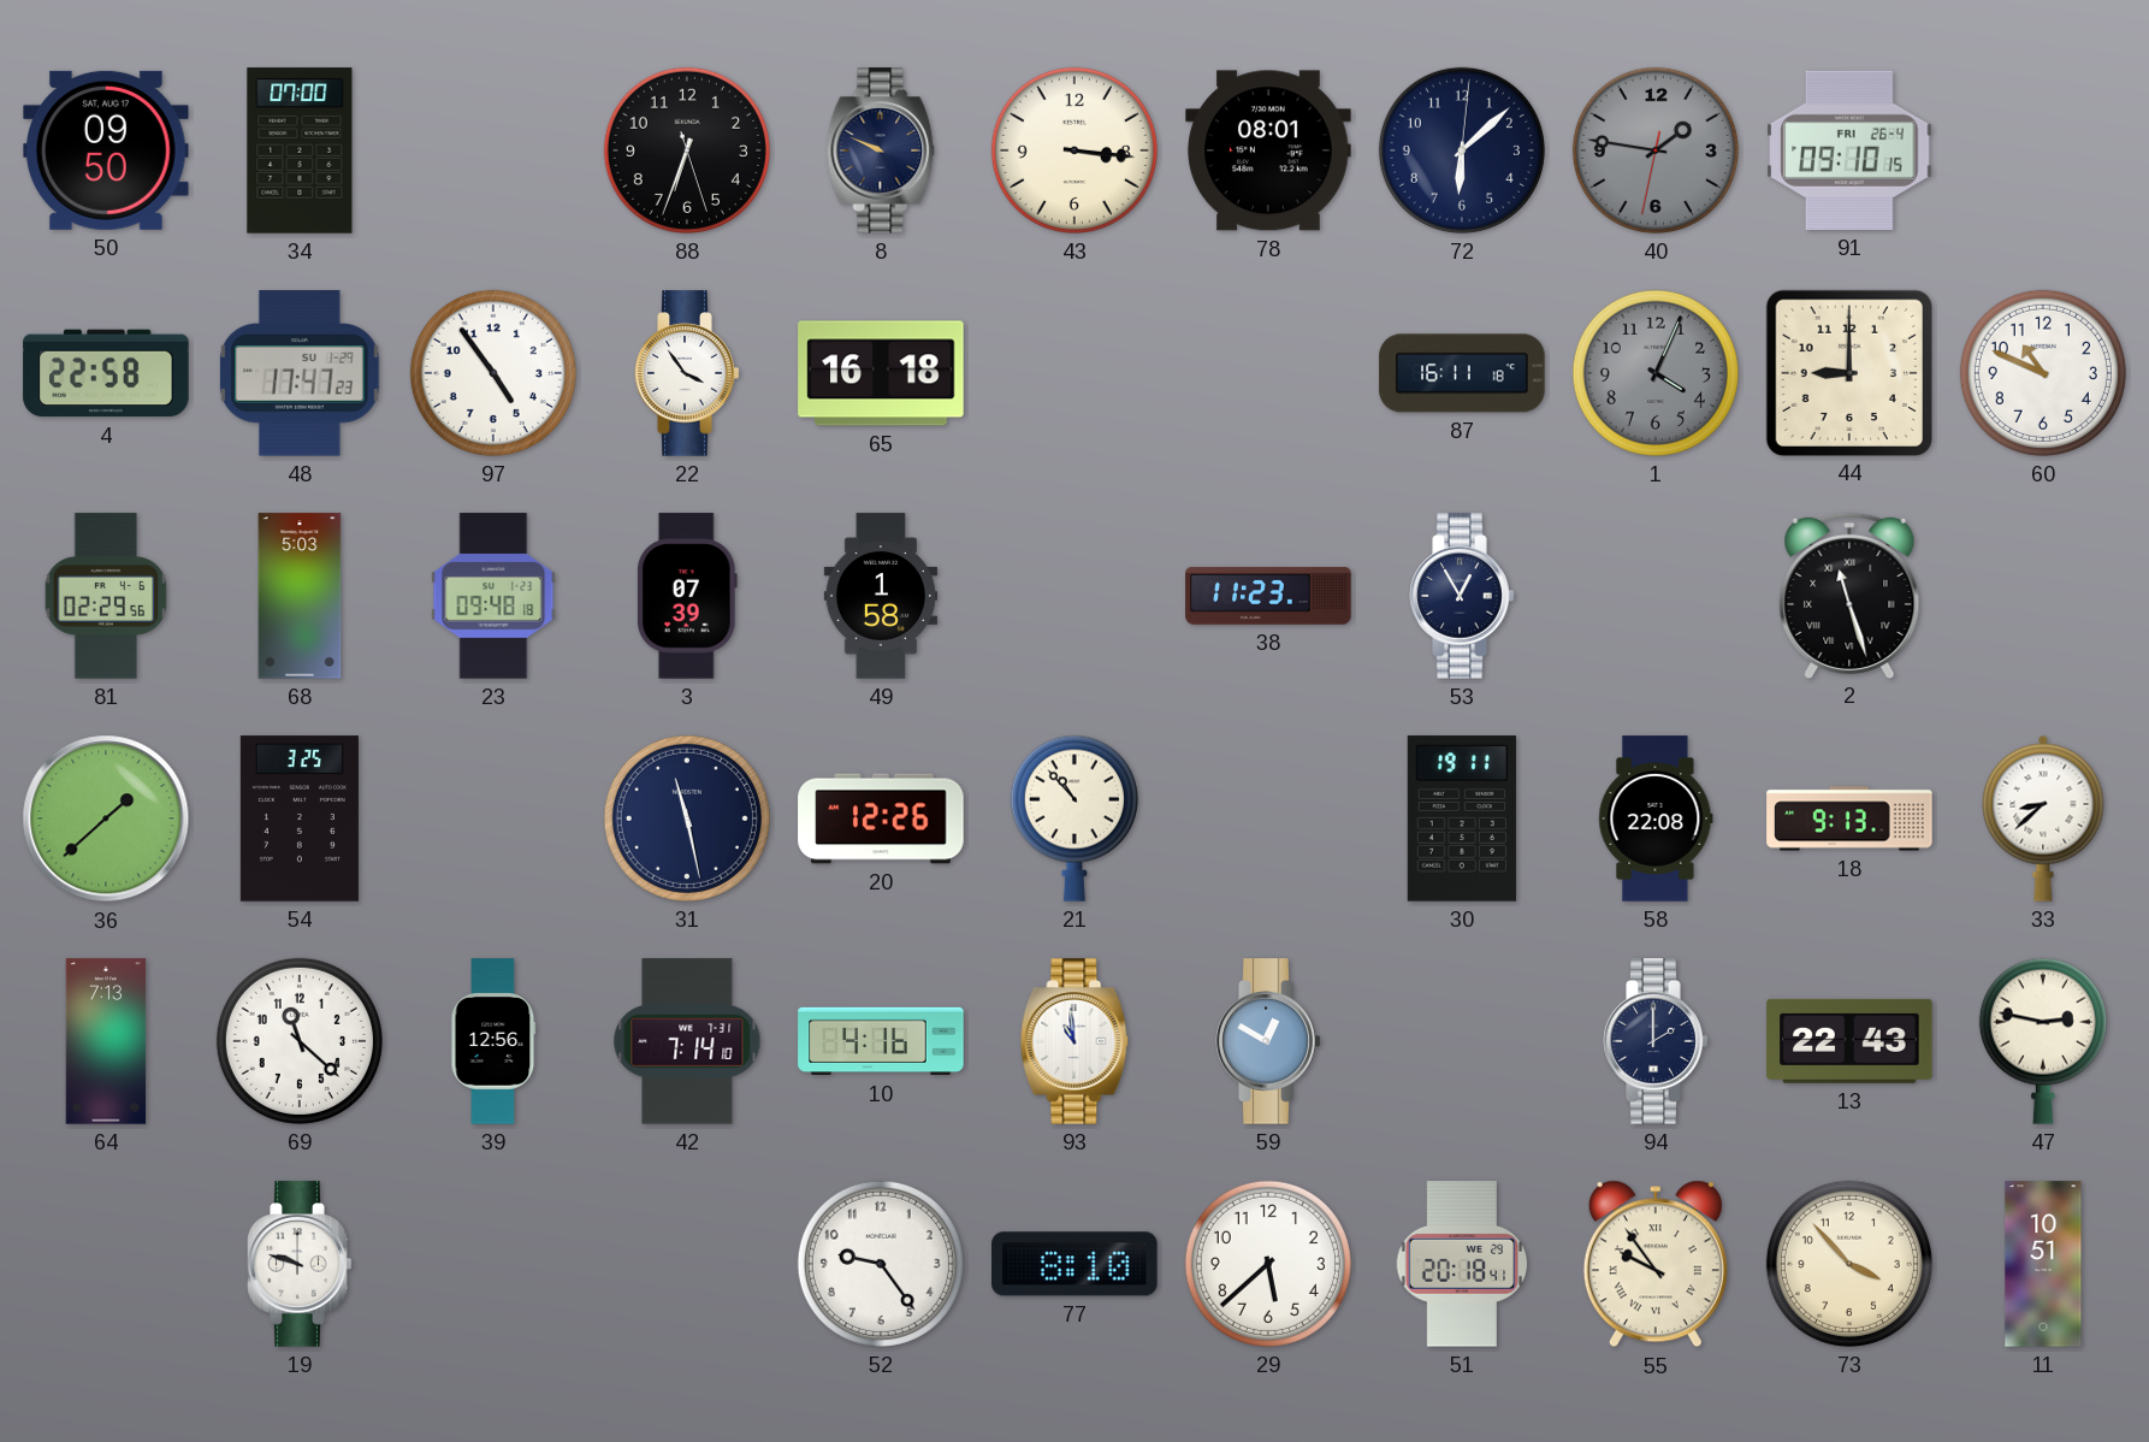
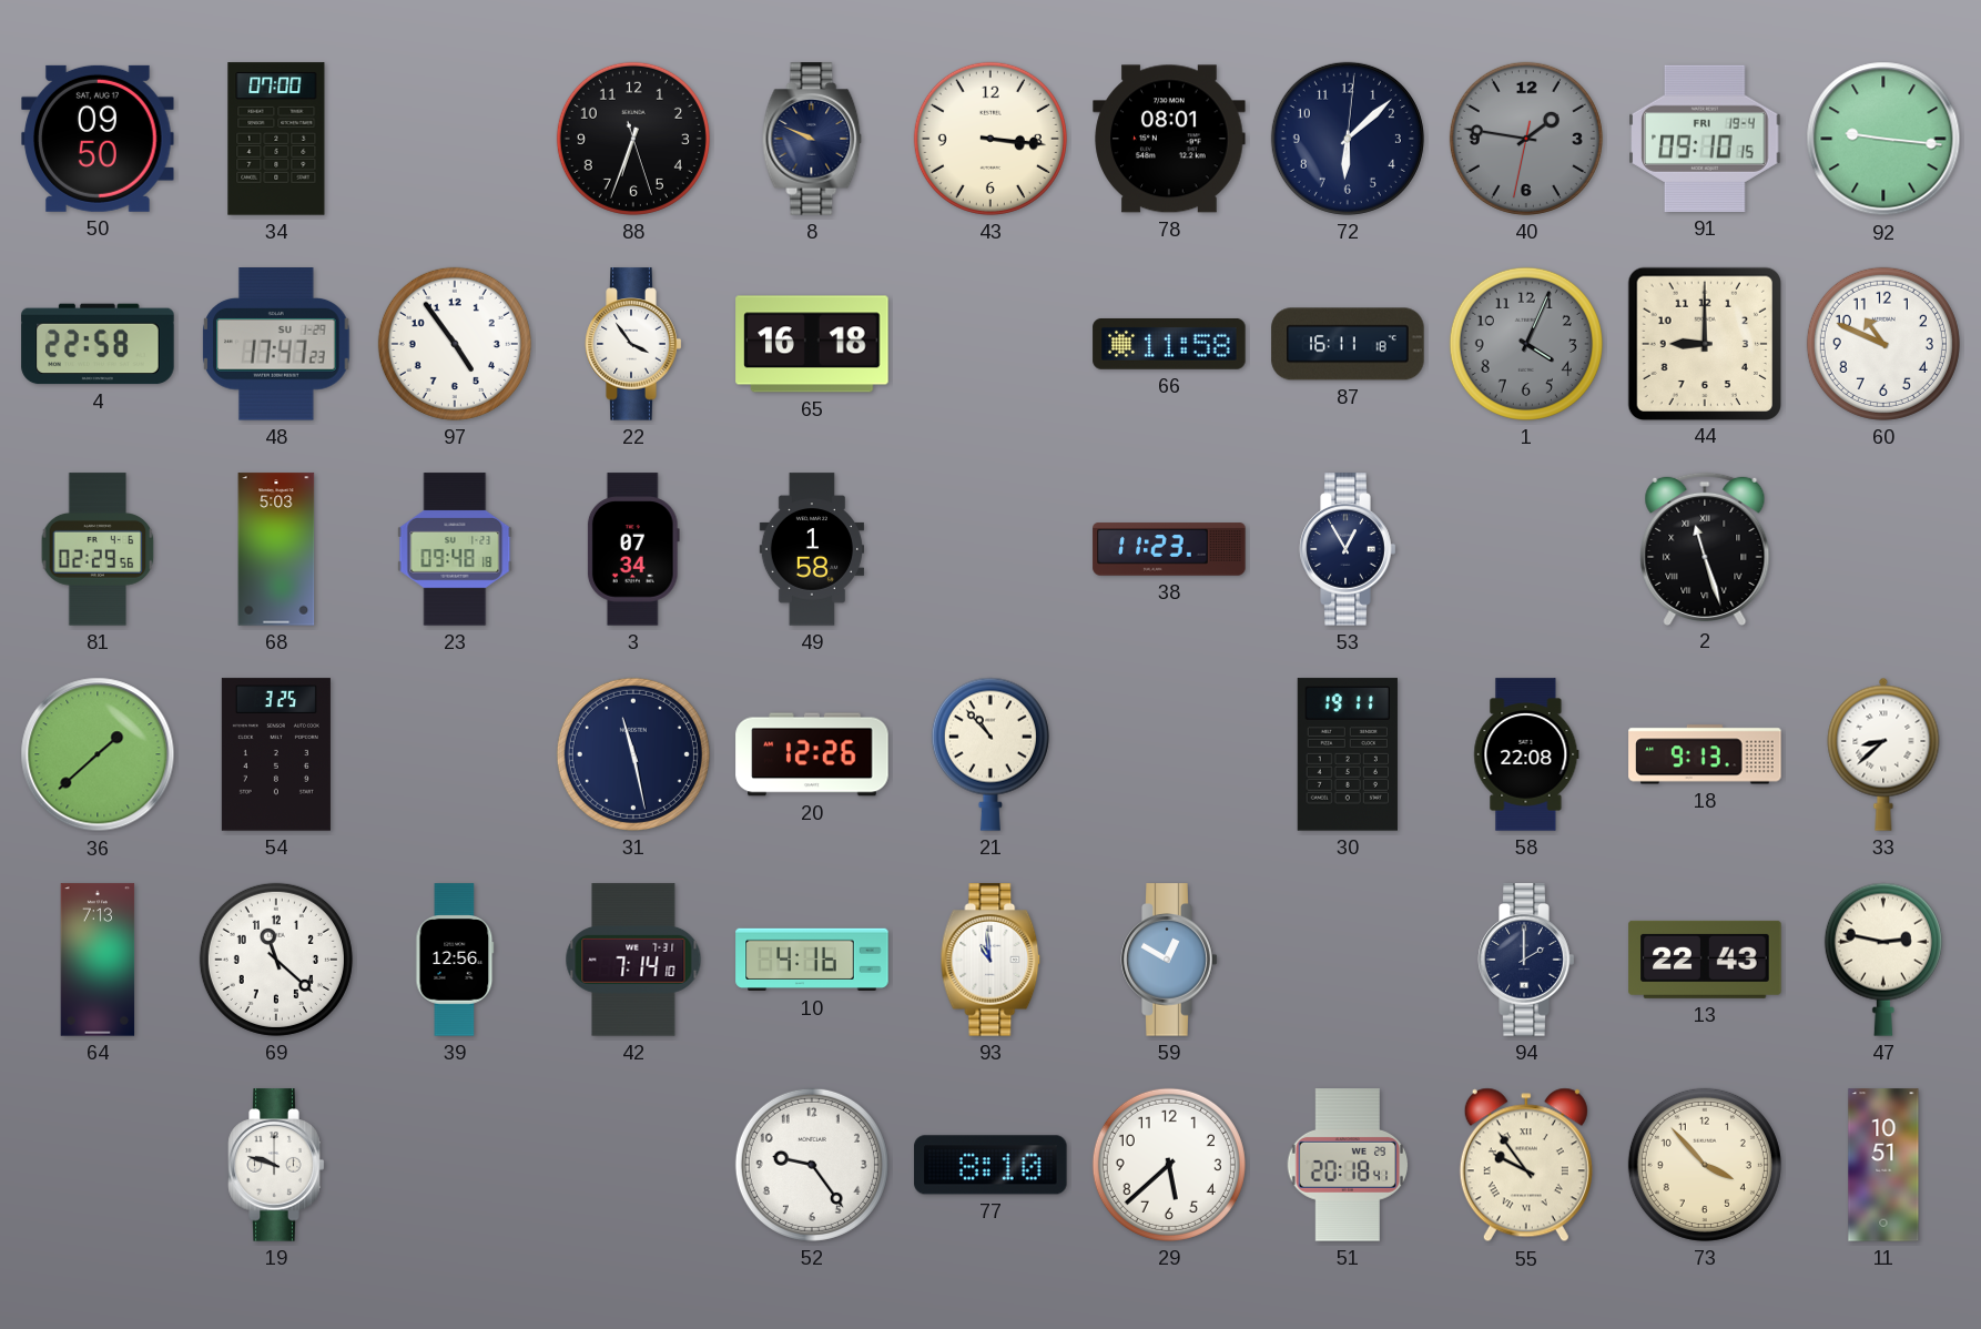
91 date: FRI 26-4 -> FRI 19-4 (1705, 139)
92: none -> 9:16 (1883, 139)
66: none -> 11:58 (1169, 344)
3: 07:39 -> 07:34 (633, 549)
